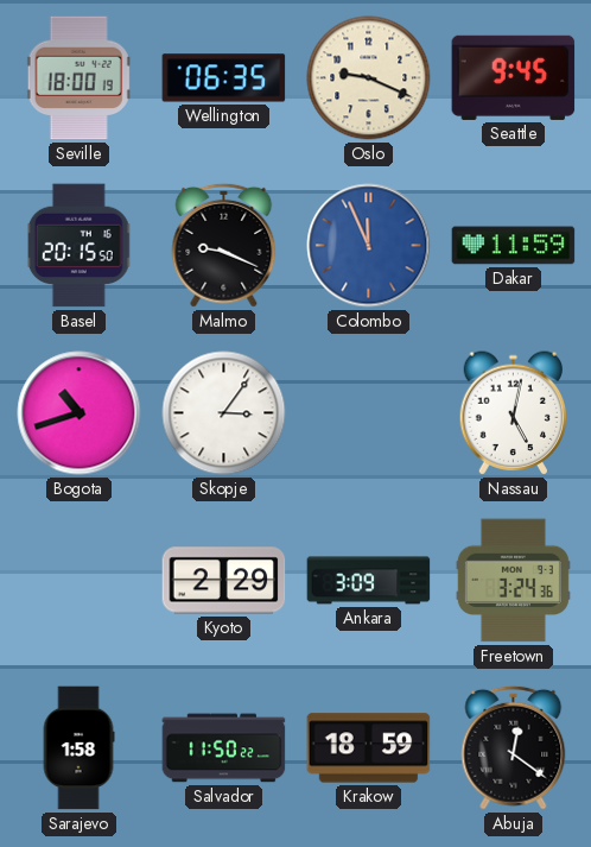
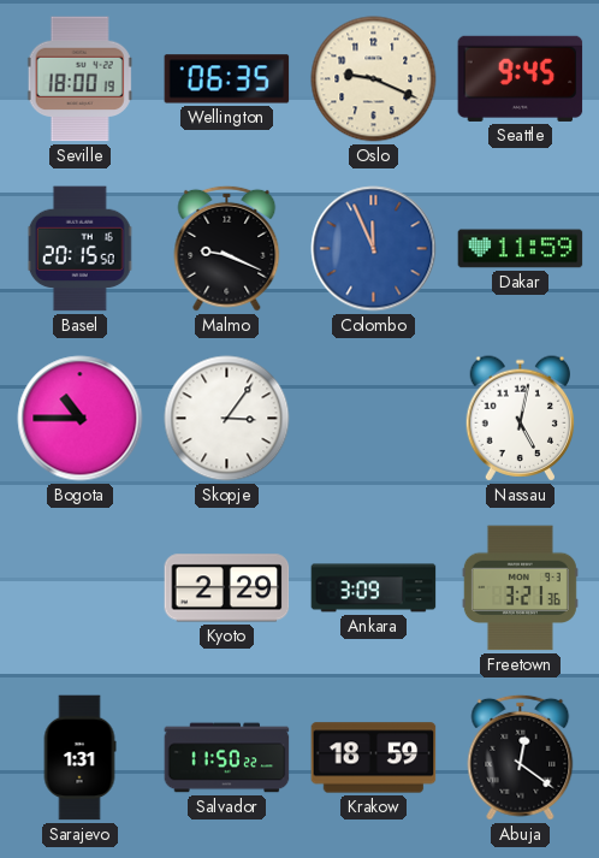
Bogota: 10:42 -> 10:45 (81, 419)
Freetown: 3:24 -> 3:21 (520, 588)
Sarajevo: 1:58 -> 1:31 (79, 758)
